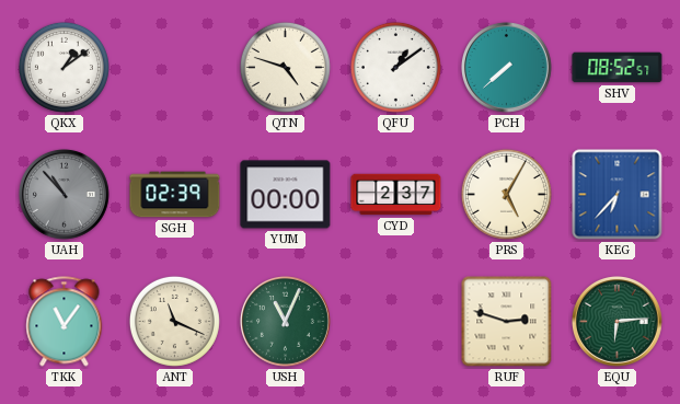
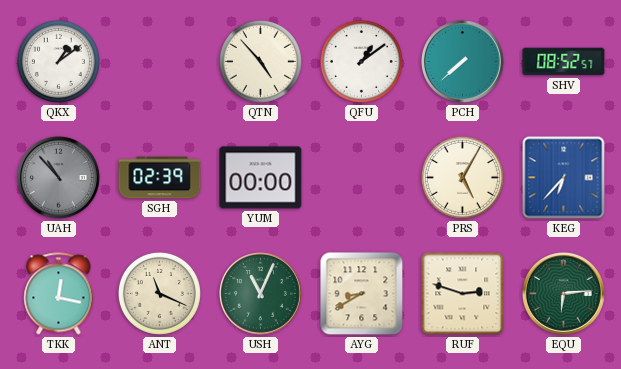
QTN: 4:48 -> 4:53 (260, 61)
CYD: 2:37 -> none (396, 195)
TKK: 11:06 -> 12:17 (59, 294)
AYG: none -> 8:40 (362, 294)
